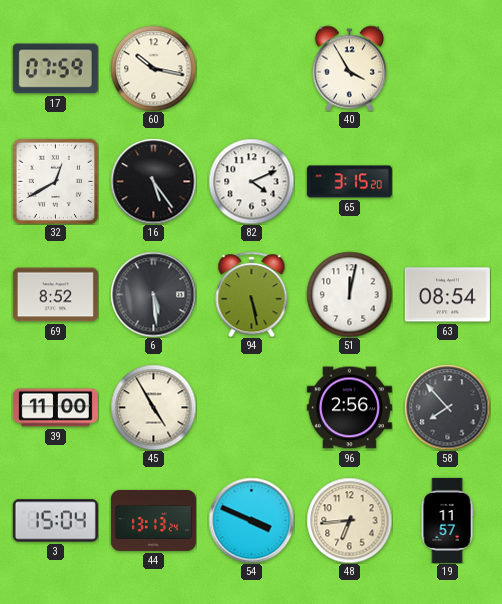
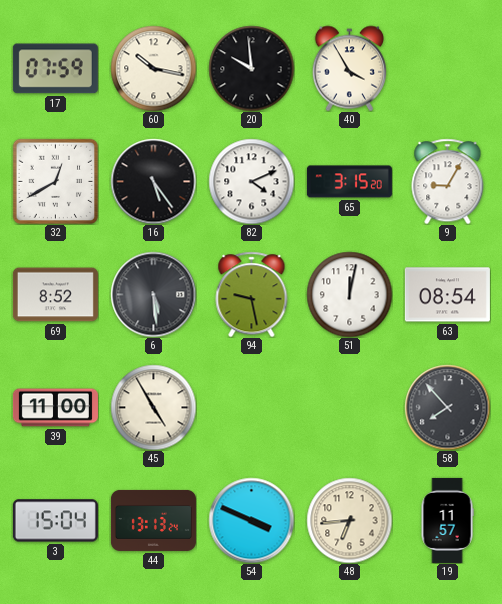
20: none -> 9:59 (251, 68)
9: none -> 9:05 (448, 181)
94: 5:28 -> 9:28 (252, 294)
96: 2:56 -> none (349, 408)
